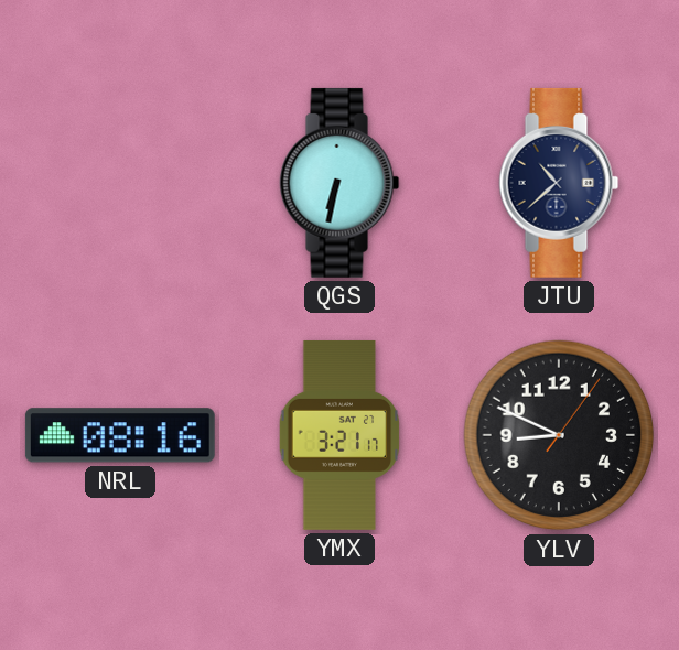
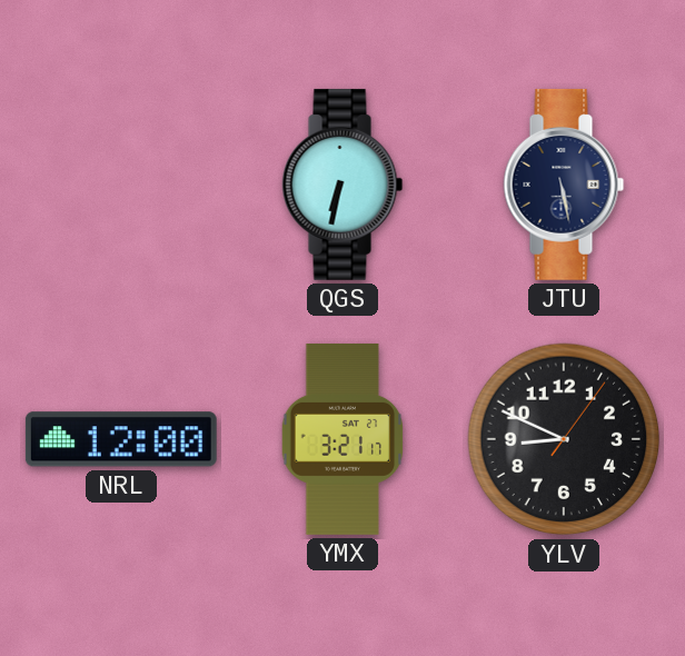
JTU: 10:38 -> 5:28 (564, 185)
NRL: 08:16 -> 12:00 (121, 439)
